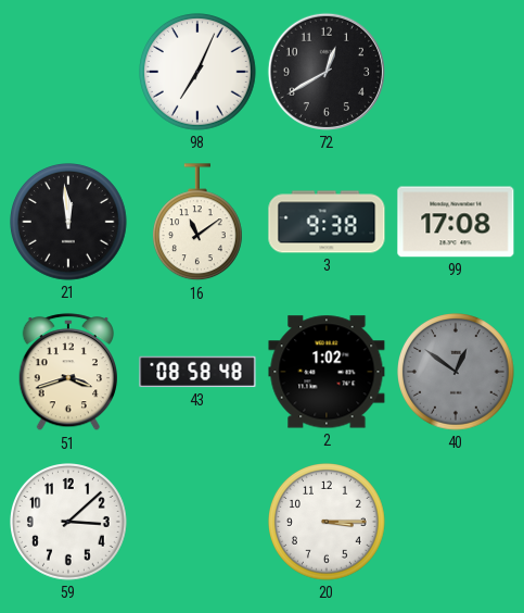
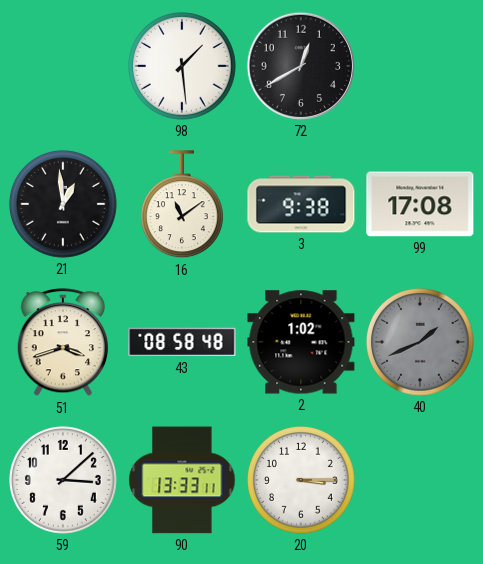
98: 7:04 -> 1:29 (183, 67)
21: 11:59 -> 12:59 (64, 205)
40: 12:51 -> 1:41 (421, 343)
90: none -> 13:33 (182, 480)
